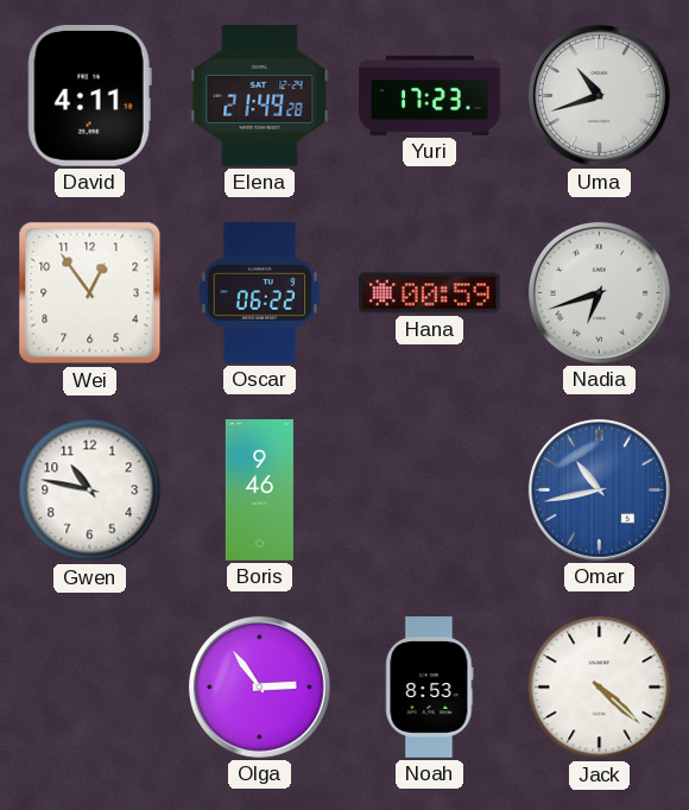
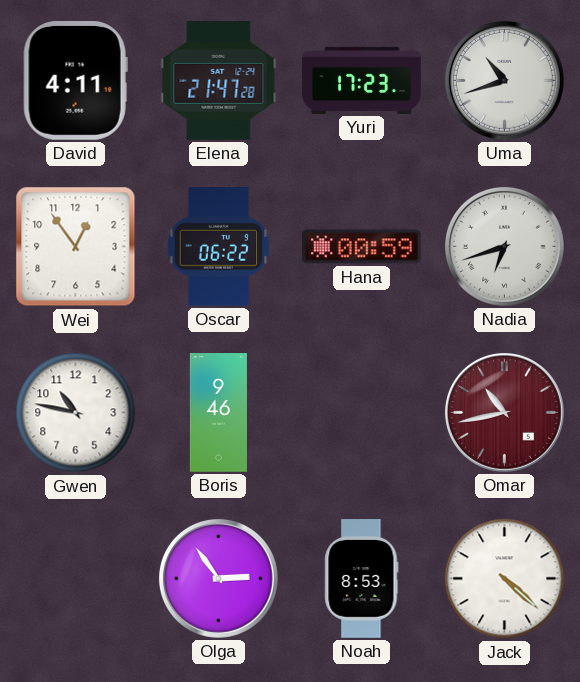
Elena: 21:49 -> 21:47 (219, 81)
Omar dial: blue -> burgundy (504, 412)
